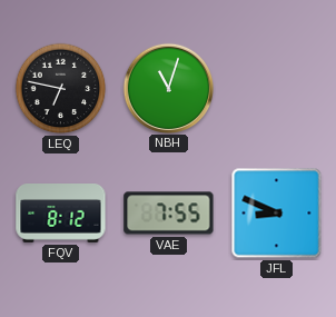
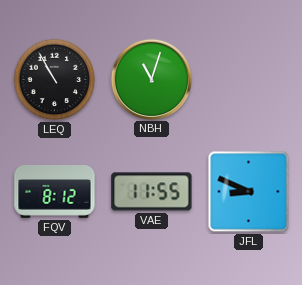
LEQ: 6:47 -> 10:55 (55, 80)
VAE: 7:55 -> 11:55 (152, 192)
